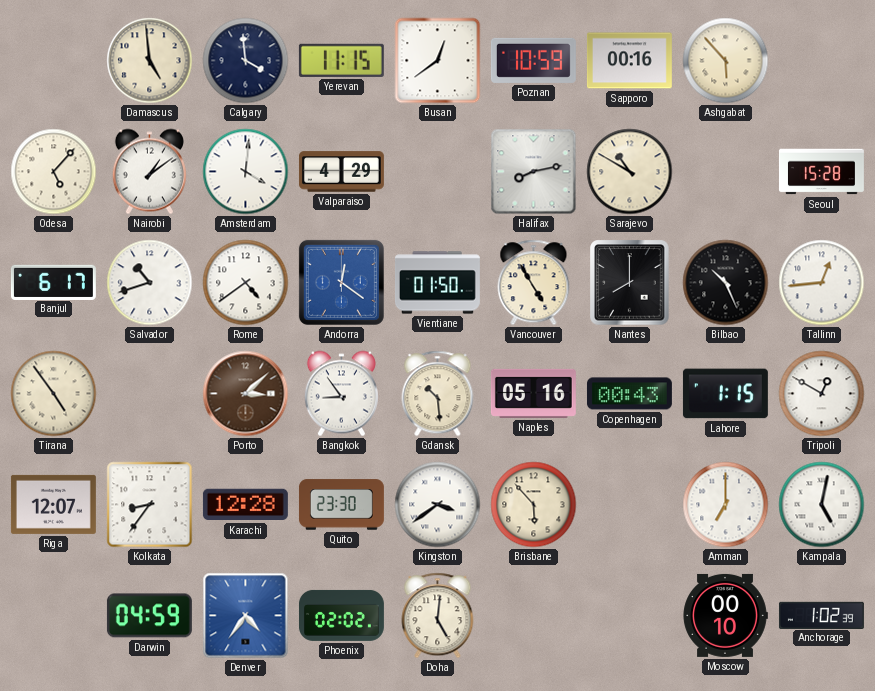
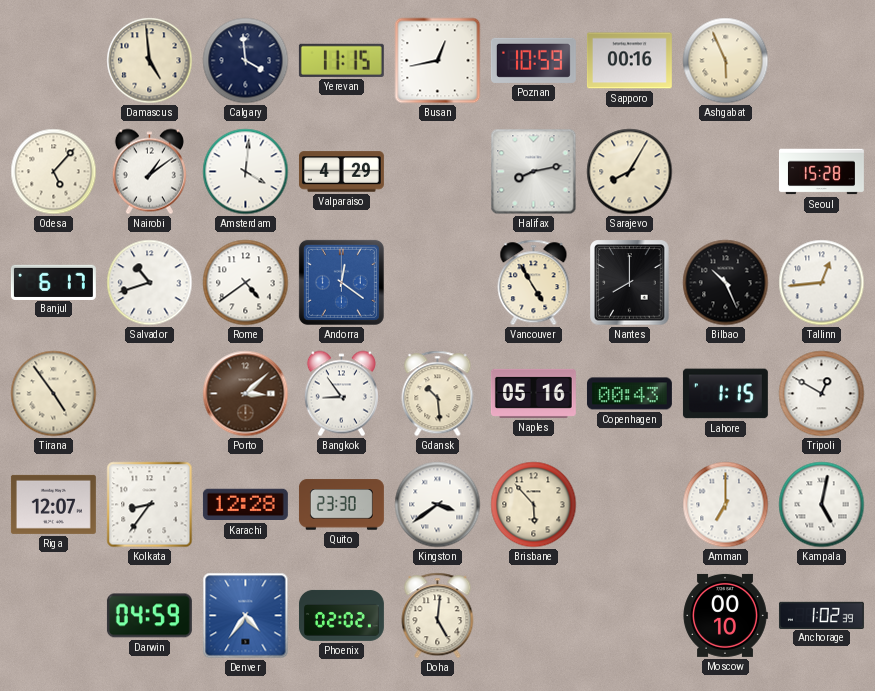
Busan: 12:39 -> 12:43 (438, 61)
Ashgabat: 5:53 -> 5:56 (726, 61)
Sarajevo: 10:50 -> 8:05 (630, 172)
Vientiane: 01:50 -> none (437, 283)
